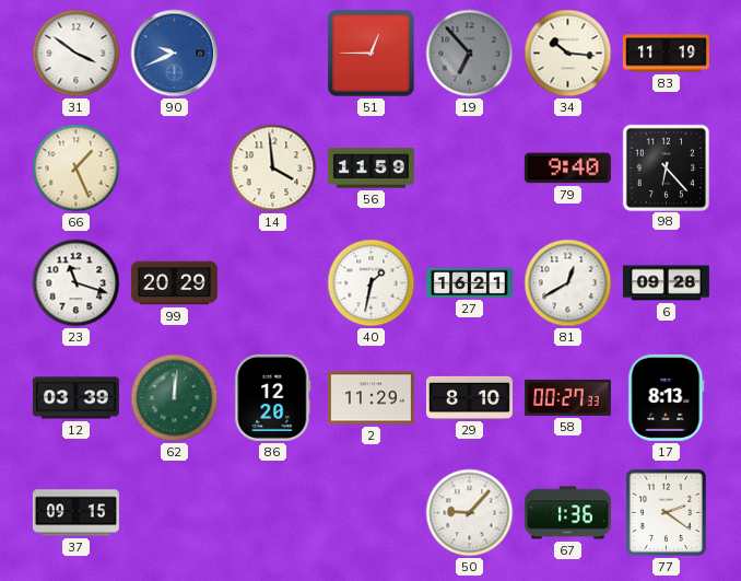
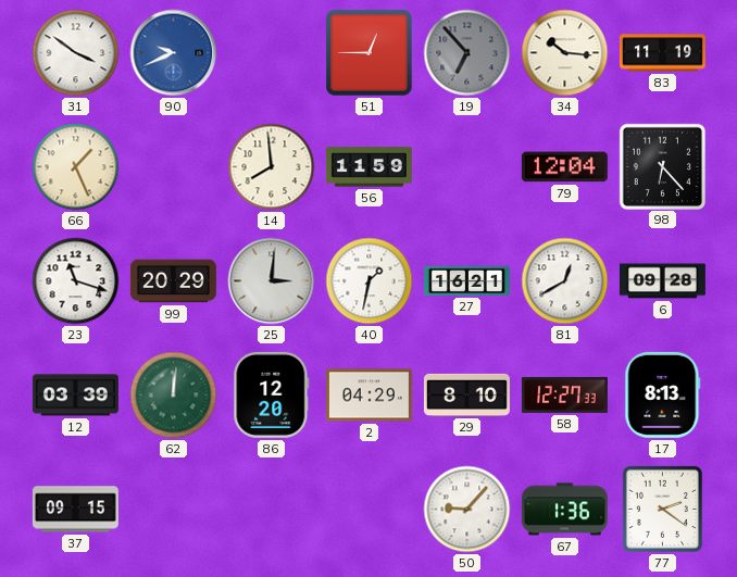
14: 3:59 -> 7:59 (272, 167)
79: 9:40 -> 12:04 (564, 167)
25: none -> 3:01 (272, 281)
2: 11:29 -> 04:29 (368, 396)
58: 00:27 -> 12:27 (564, 394)
